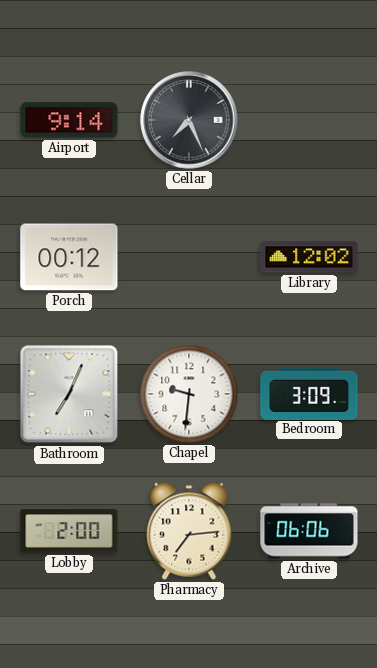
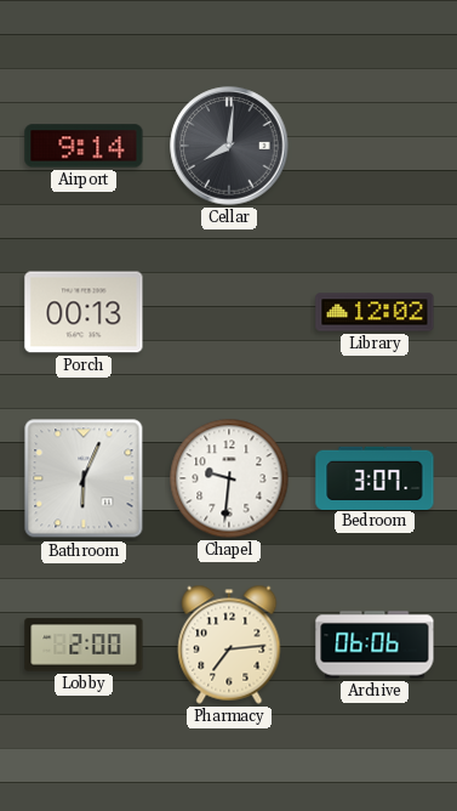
Cellar: 7:26 -> 8:01 (229, 146)
Porch: 00:12 -> 00:13 (84, 312)
Bathroom: 7:04 -> 6:04 (84, 478)
Bedroom: 3:09 -> 3:07 (375, 477)
